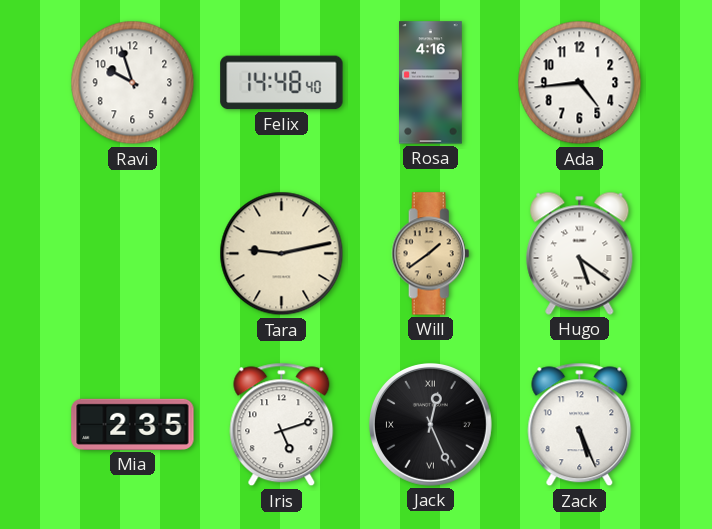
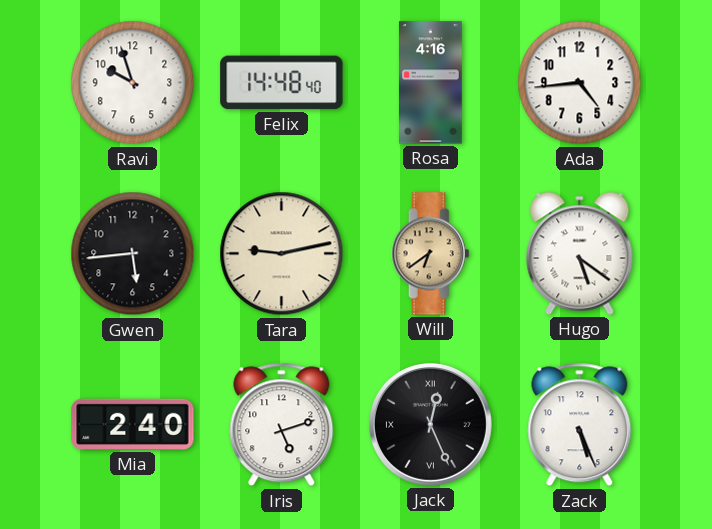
Gwen: none -> 5:44 (133, 254)
Will: 1:39 -> 6:39 (431, 254)
Mia: 2:35 -> 2:40 (133, 424)
